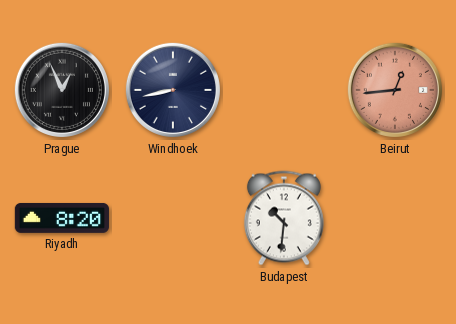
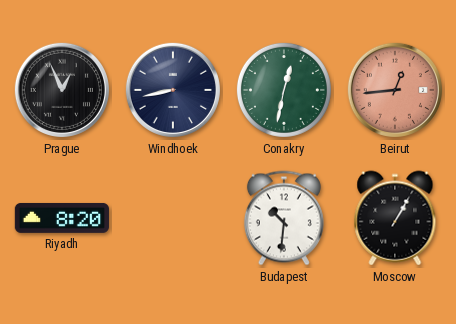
Conakry: none -> 12:32 (284, 90)
Moscow: none -> 1:05 (395, 218)
